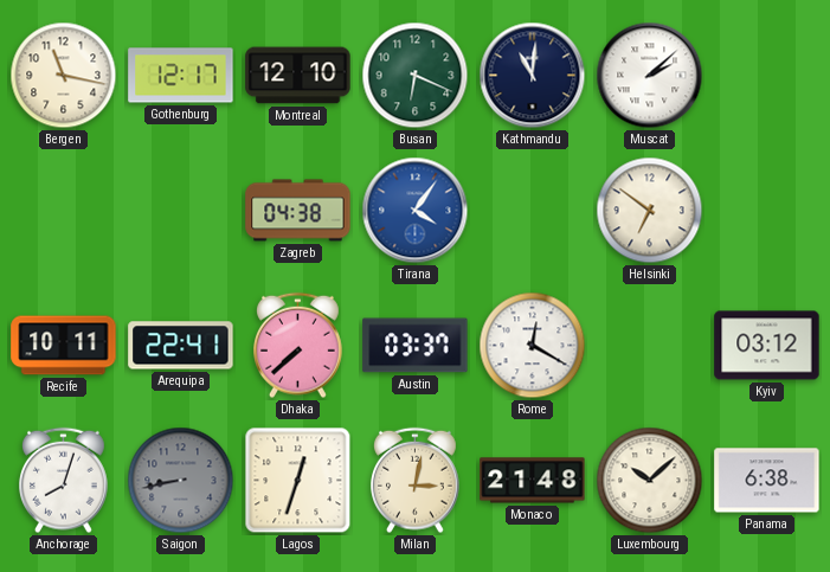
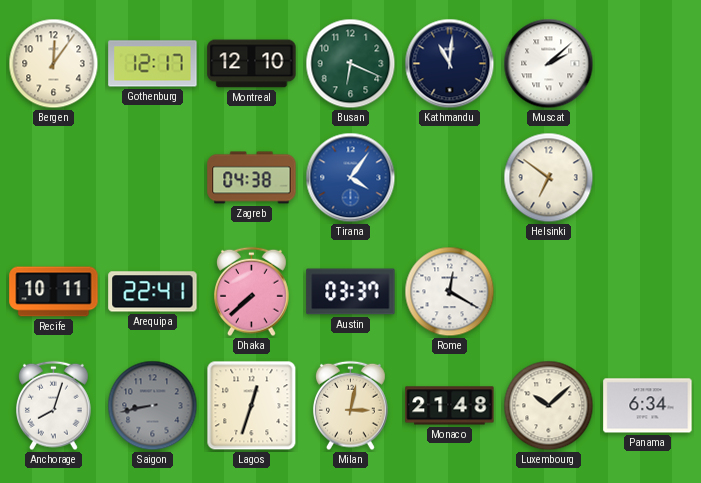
Bergen: 11:17 -> 12:06 (54, 64)
Kyiv: 03:12 -> none (767, 346)
Panama: 6:38 -> 6:34 (648, 406)
